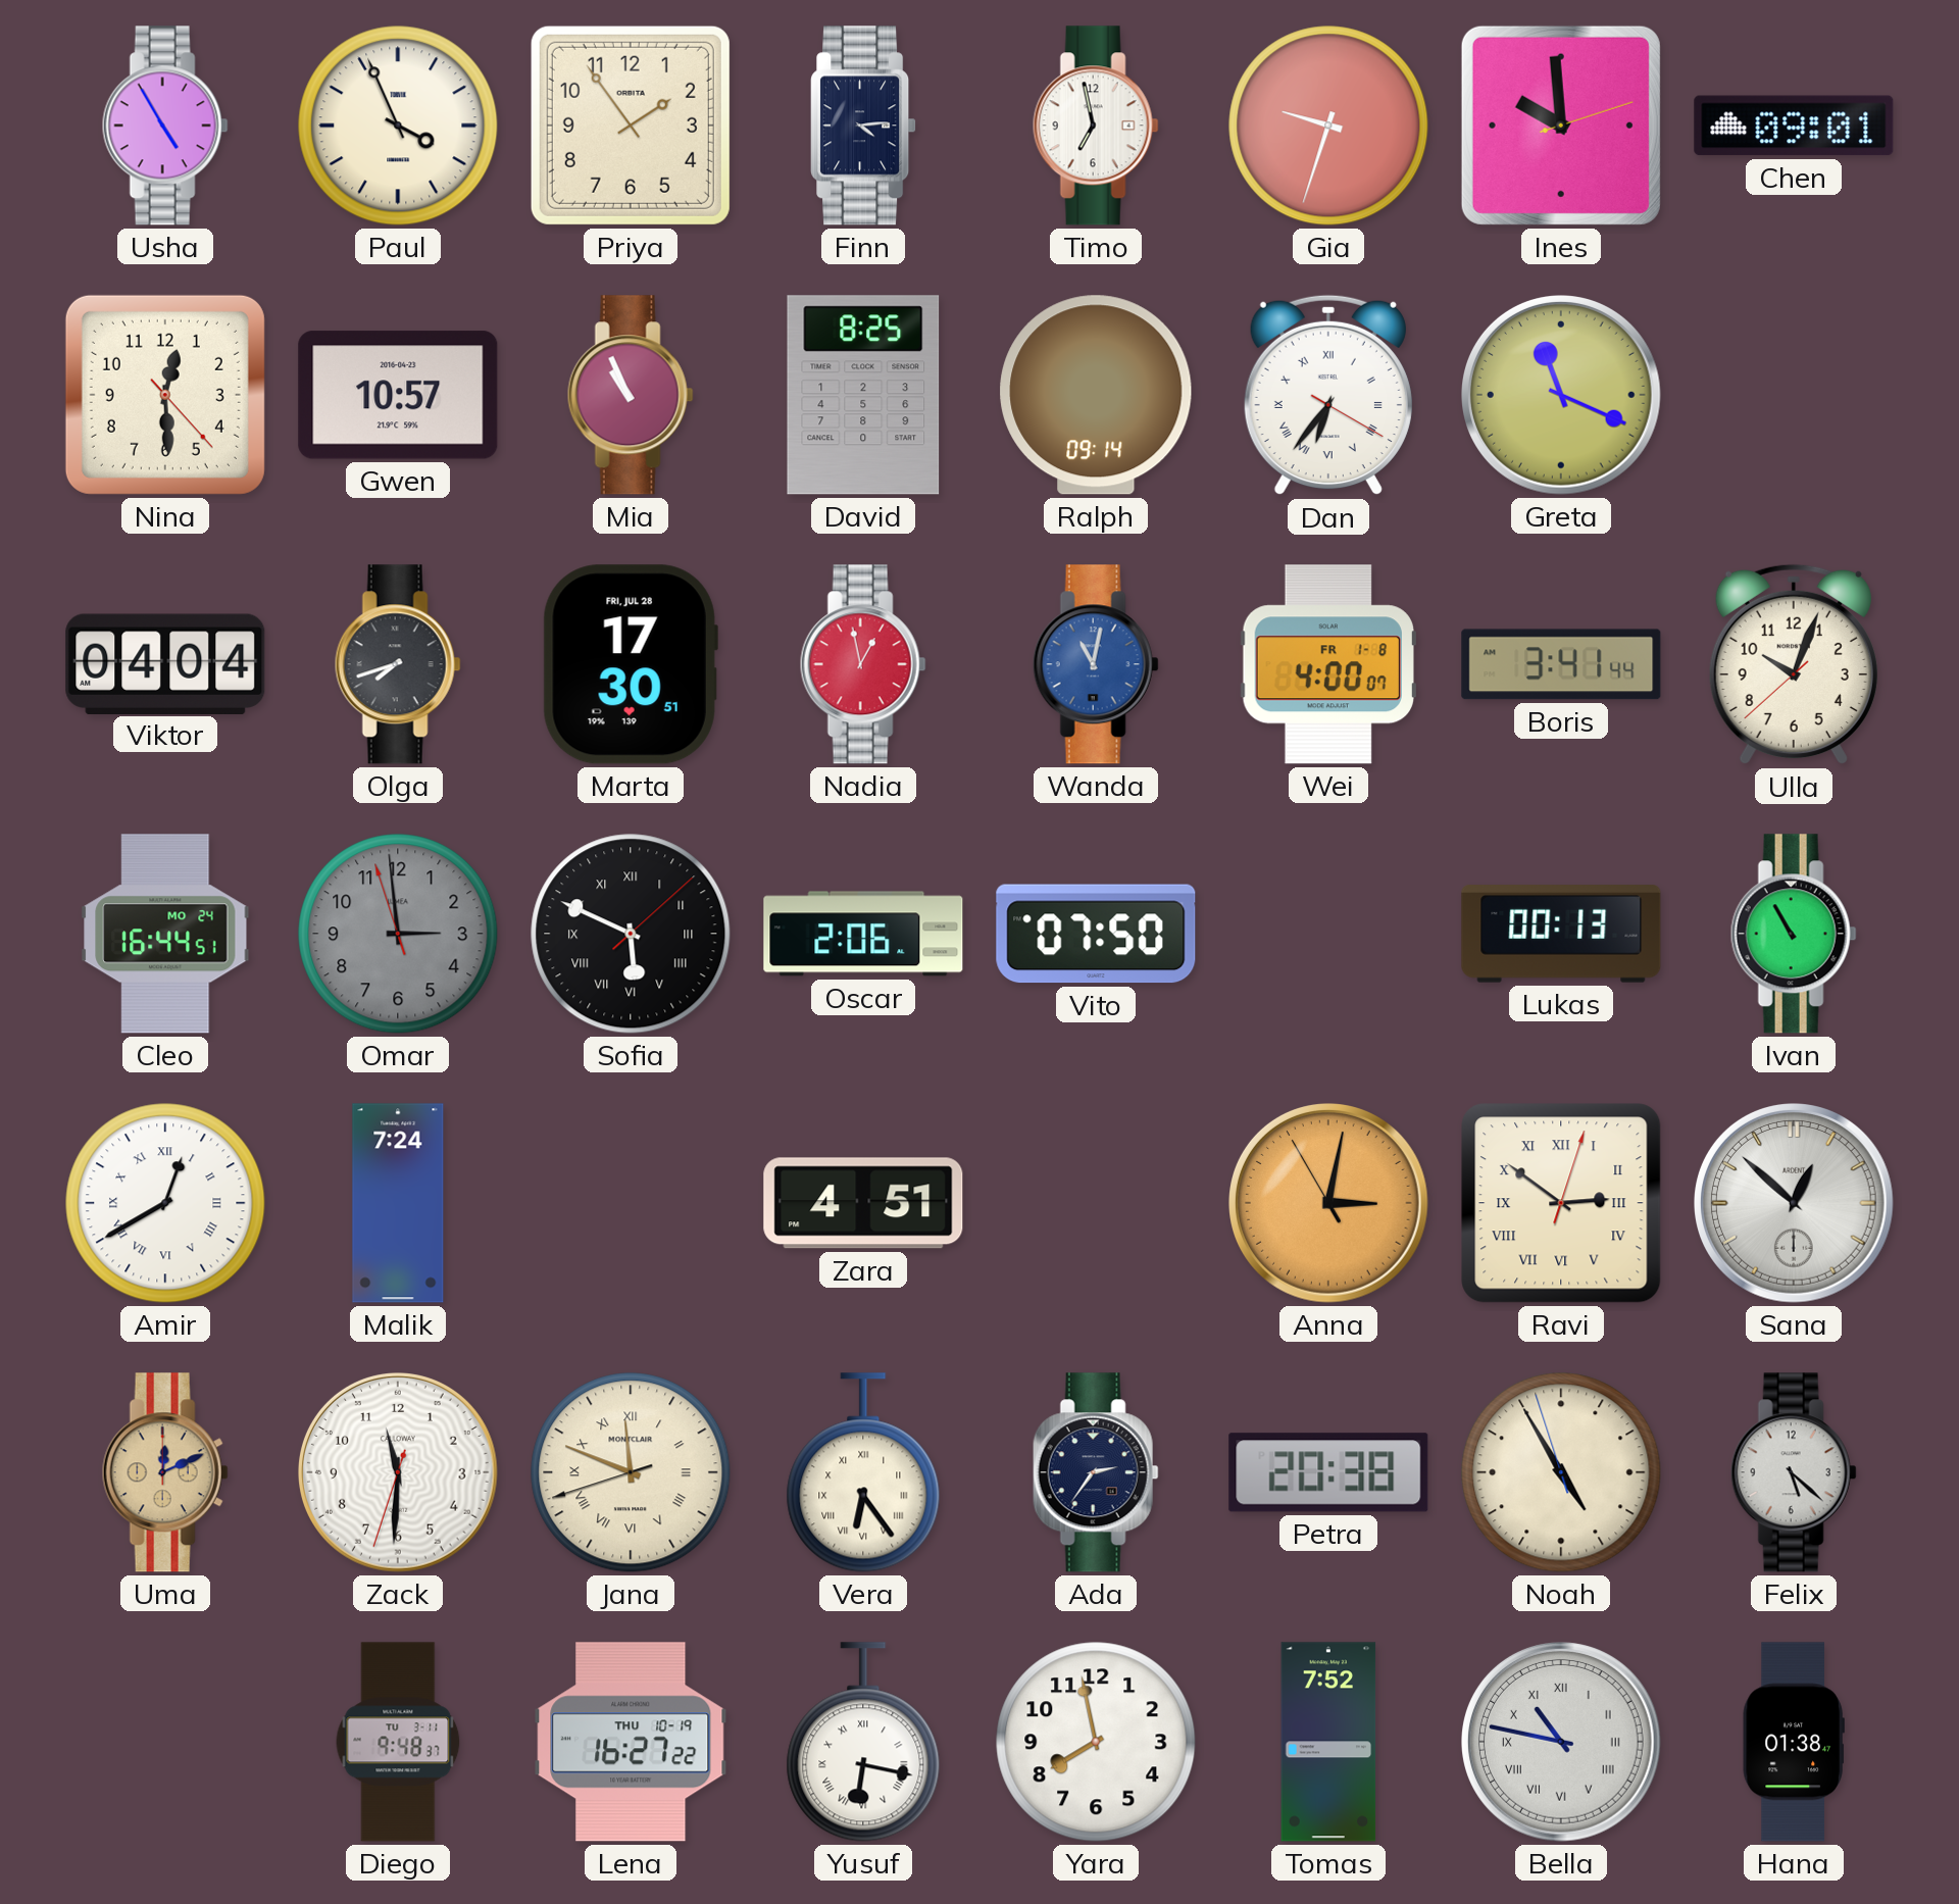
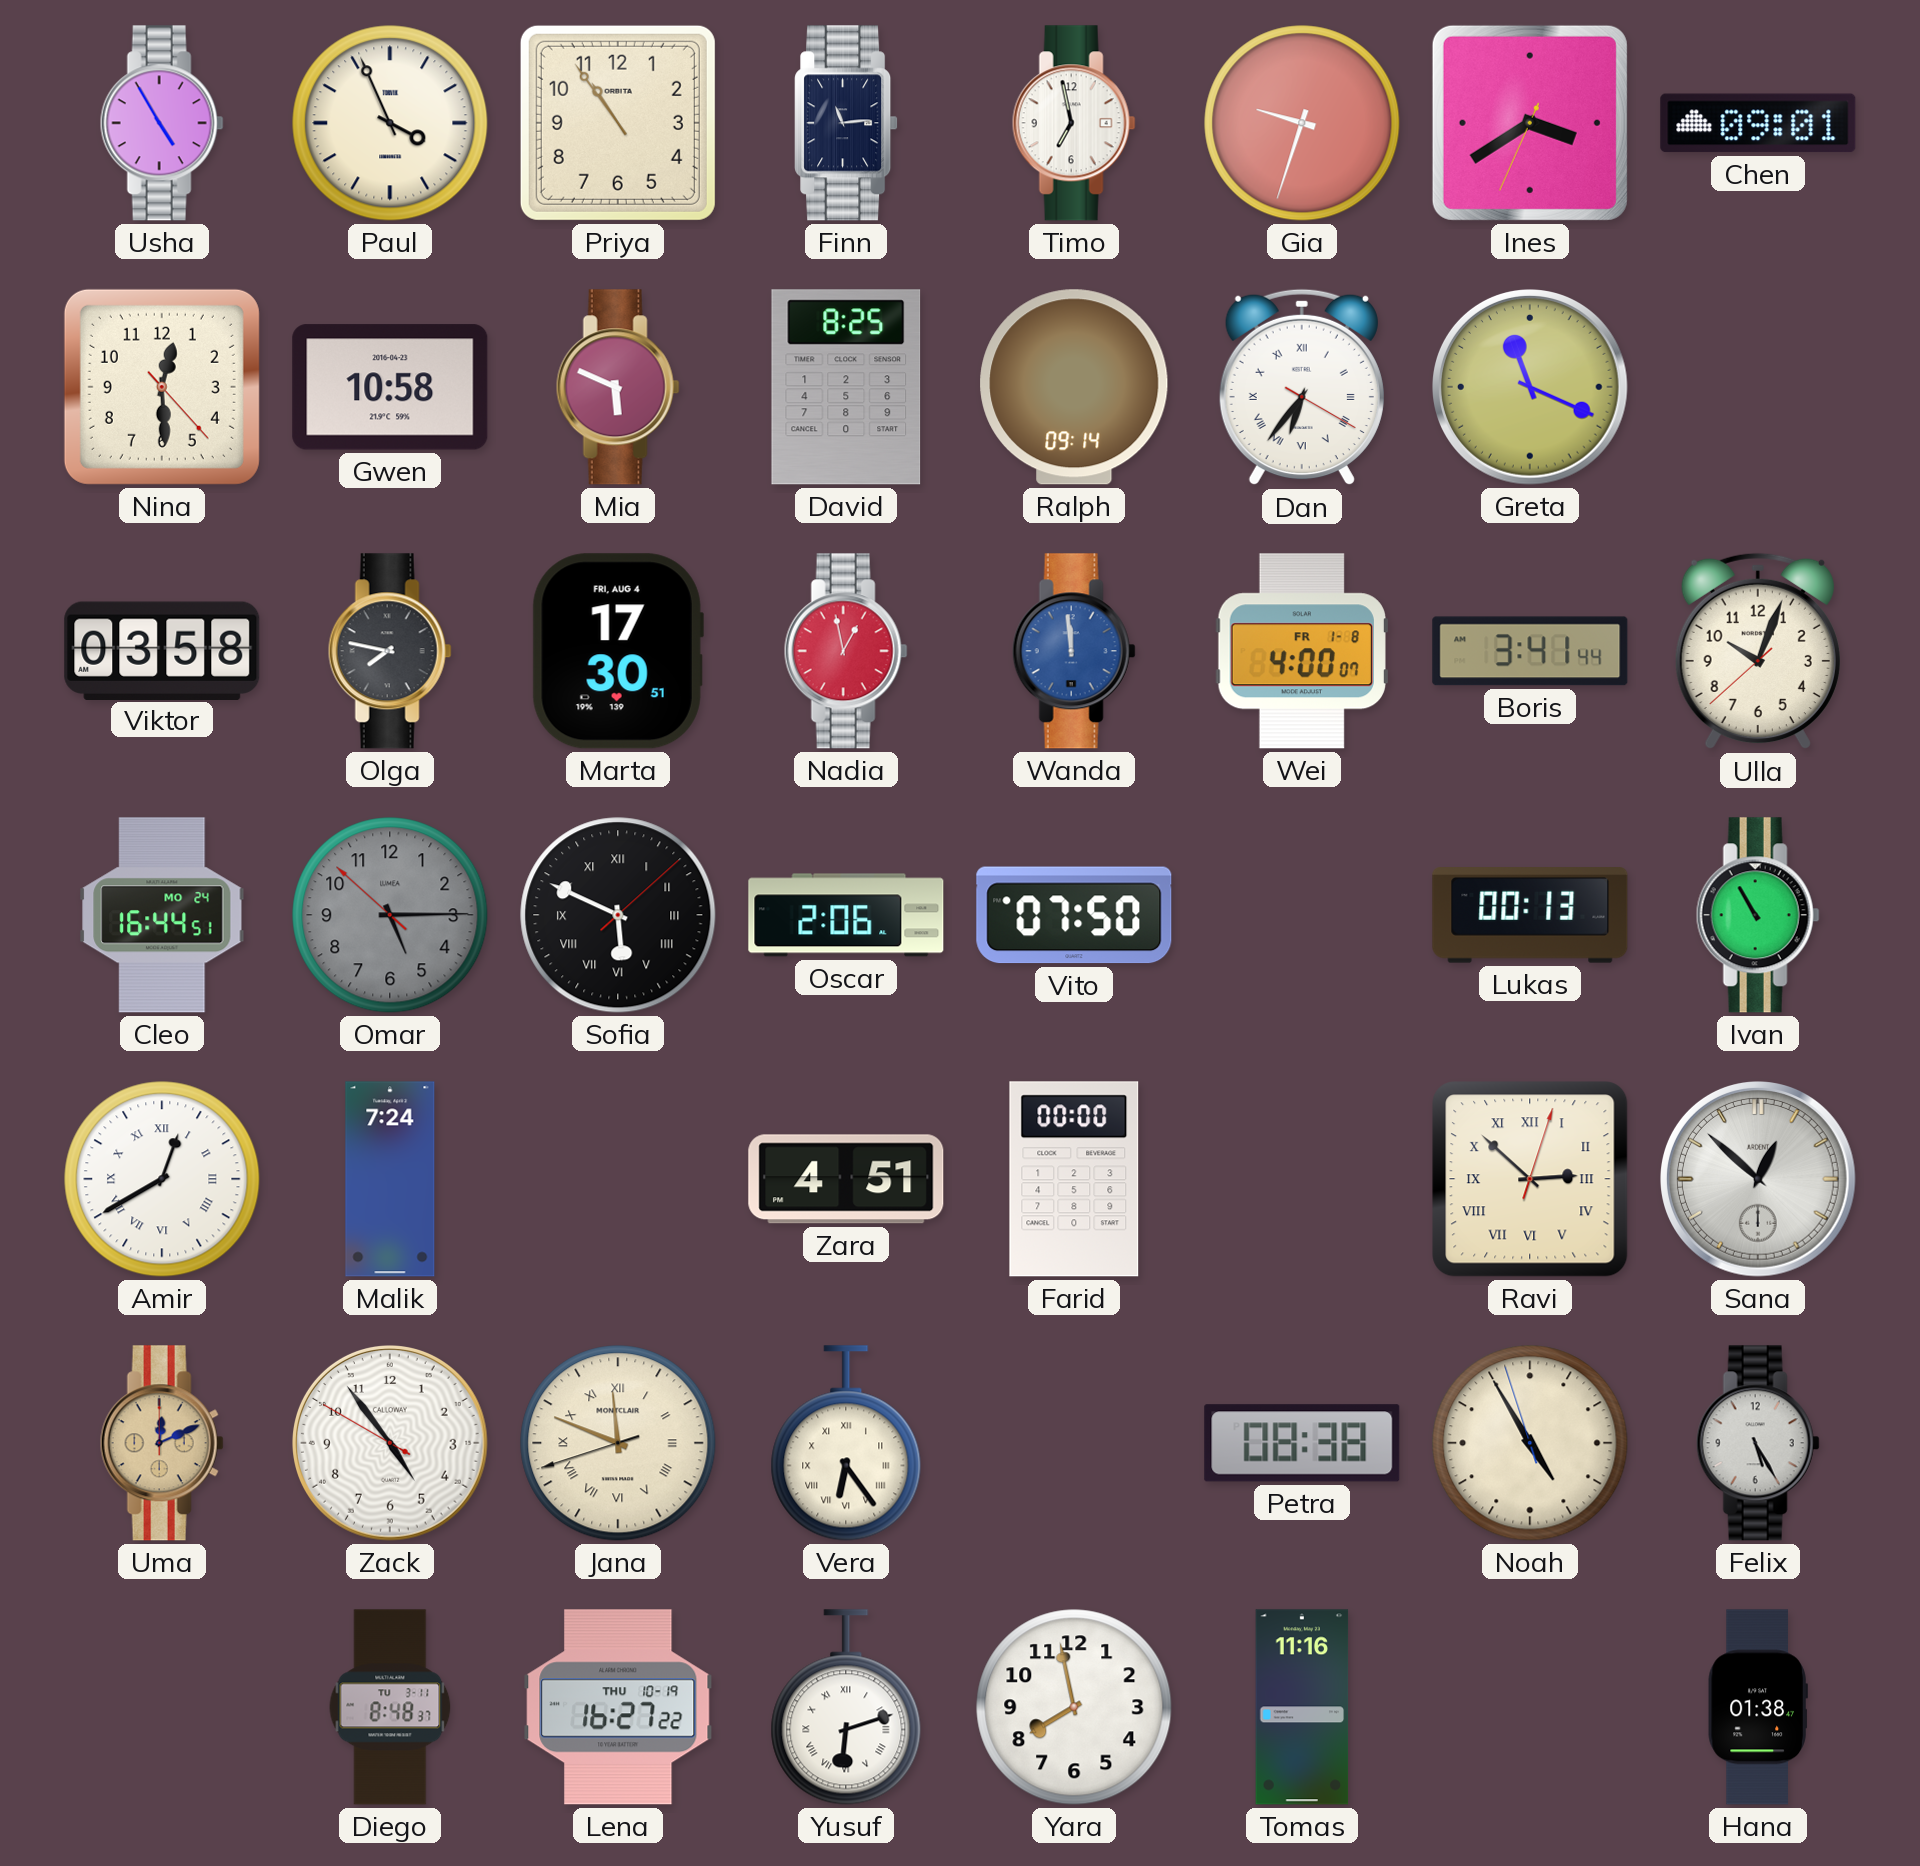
Priya: 1:54 -> 10:54 (618, 123)
Finn: 4:14 -> 11:14 (846, 123)
Ines: 9:59 -> 3:39 (1530, 123)
Gwen: 10:57 -> 10:58 (390, 387)
Mia: 10:56 -> 5:49 (618, 387)
Viktor: 04:04 -> 03:58 (162, 650)
Olga: 7:42 -> 7:47 (390, 651)
Marta date: FRI, JUL 28 -> FRI, AUG 4 (618, 651)
Wanda: 11:02 -> 11:59 (1074, 651)
Omar: 2:58 -> 5:14 (390, 915)
Farid: none -> 00:00 (1074, 1179)
Anna: 3:01 -> none (1329, 1204)
Ravi: 2:51 -> 2:52 (1530, 1179)
Zack: 11:30 -> 4:53 (391, 1444)
Ada: 2:36 -> none (1096, 1472)
Petra: 20:38 -> 08:38 (1302, 1443)
Felix: 5:22 -> 5:25 (1758, 1443)
Diego: 9:48 -> 8:48 (390, 1707)
Yusuf: 6:17 -> 6:12 (846, 1707)
Tomas: 7:52 -> 11:16 (1302, 1707)
Bella: 10:47 -> none (1562, 1743)
